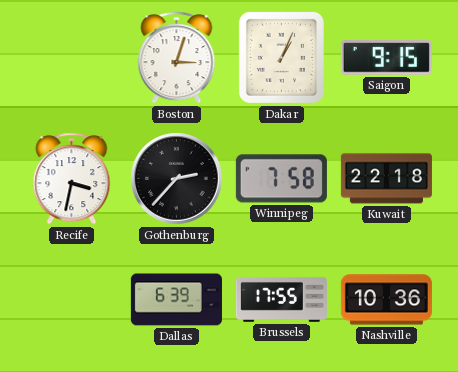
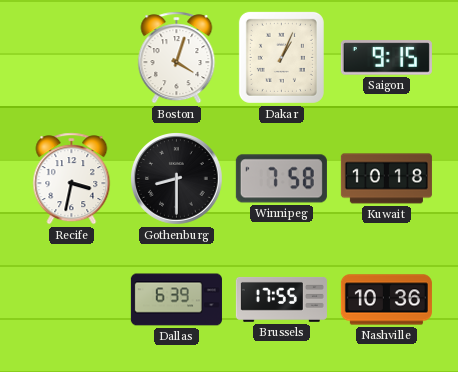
Boston: 3:03 -> 4:03 (177, 58)
Gothenburg: 2:37 -> 8:30 (177, 179)
Kuwait: 22:18 -> 10:18 (386, 179)
